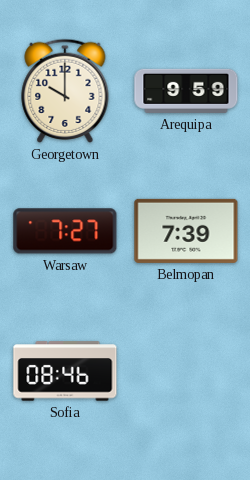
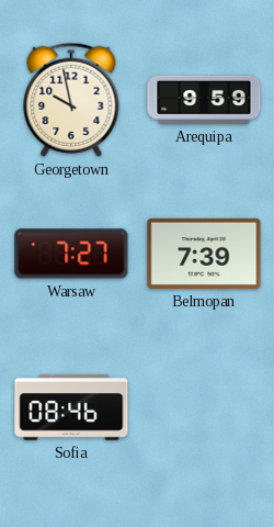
Georgetown: 10:00 -> 9:58 (71, 100)
